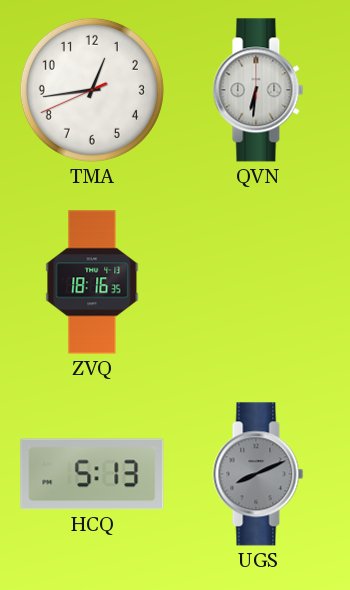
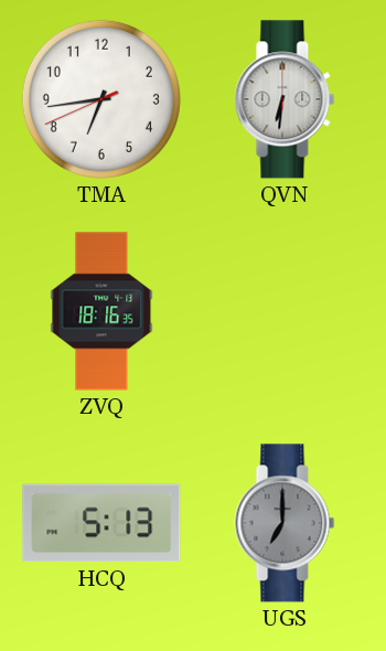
TMA: 12:43 -> 6:43 (101, 99)
UGS: 8:11 -> 7:00 (285, 523)
